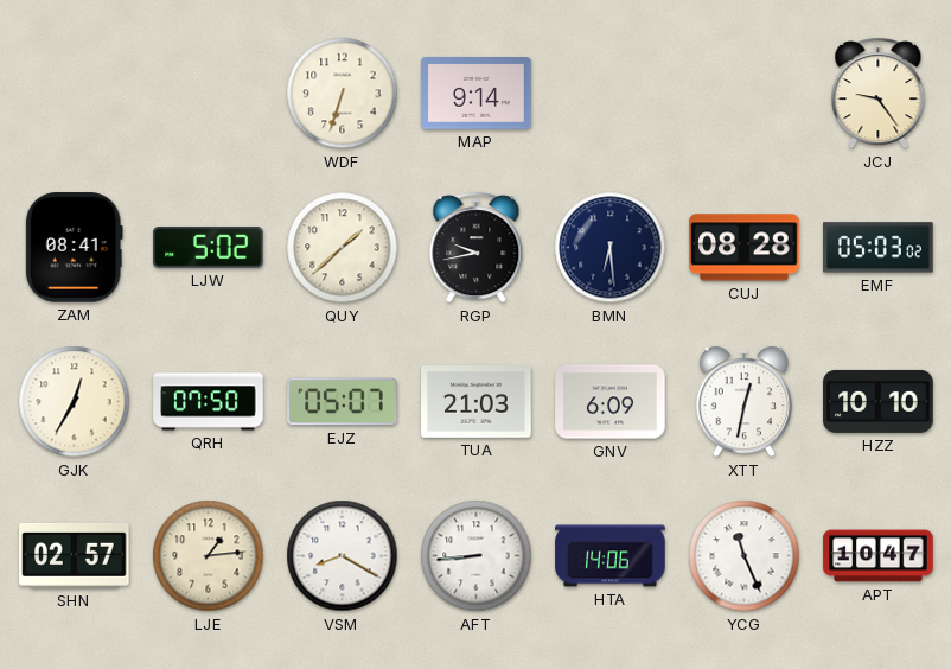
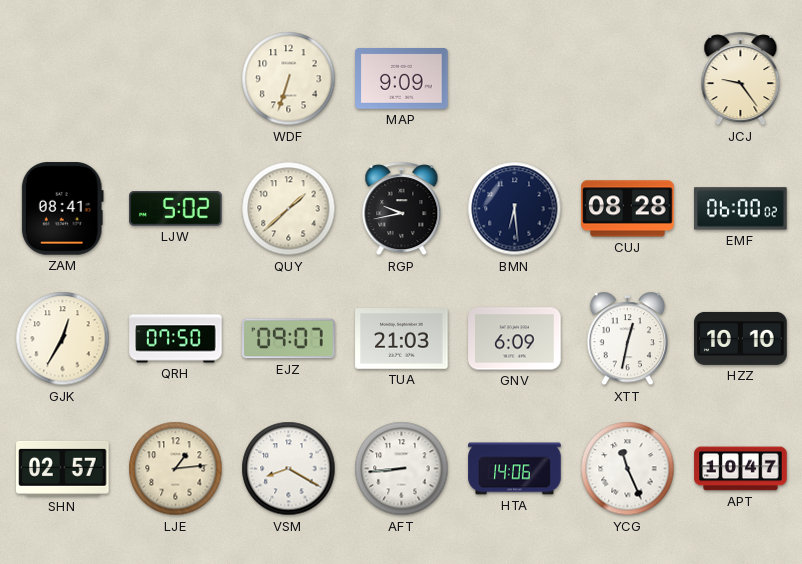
MAP: 9:14 -> 9:09 (402, 79)
EMF: 05:03 -> 06:00 (741, 209)
EJZ: 05:07 -> 09:07 (289, 339)
